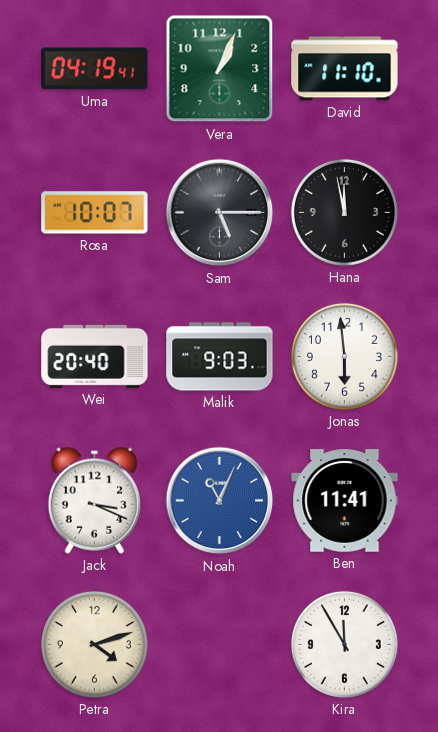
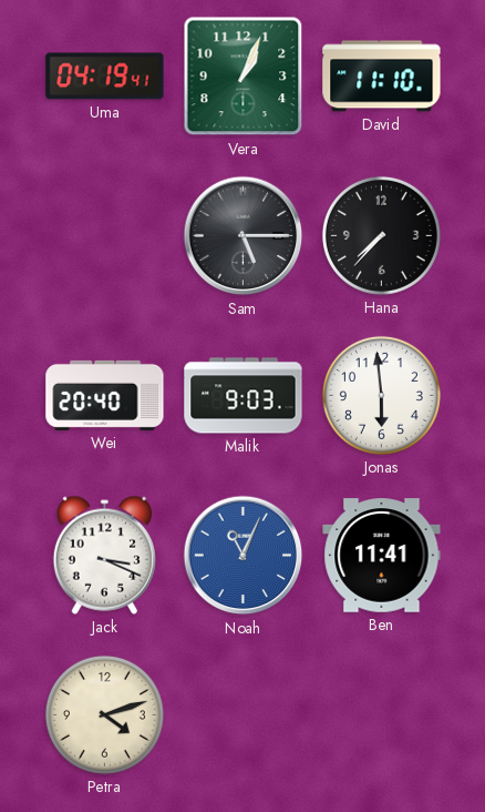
Rosa: 10:07 -> none (95, 213)
Hana: 11:58 -> 7:37 (381, 235)
Kira: 11:55 -> none (344, 644)
